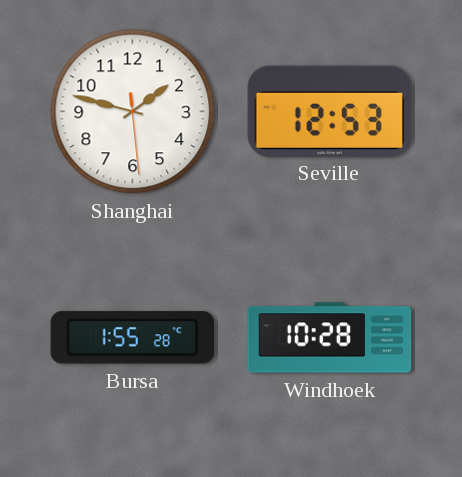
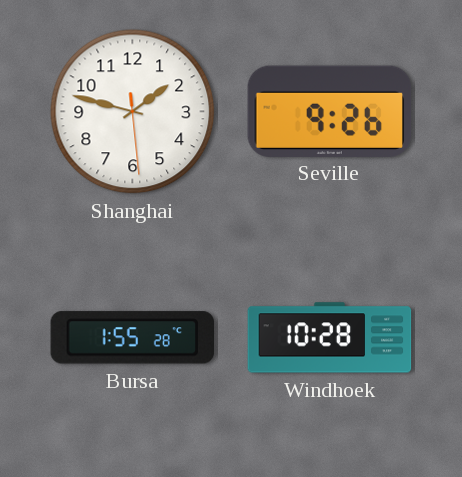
Seville: 12:53 -> 9:26 (330, 111)
